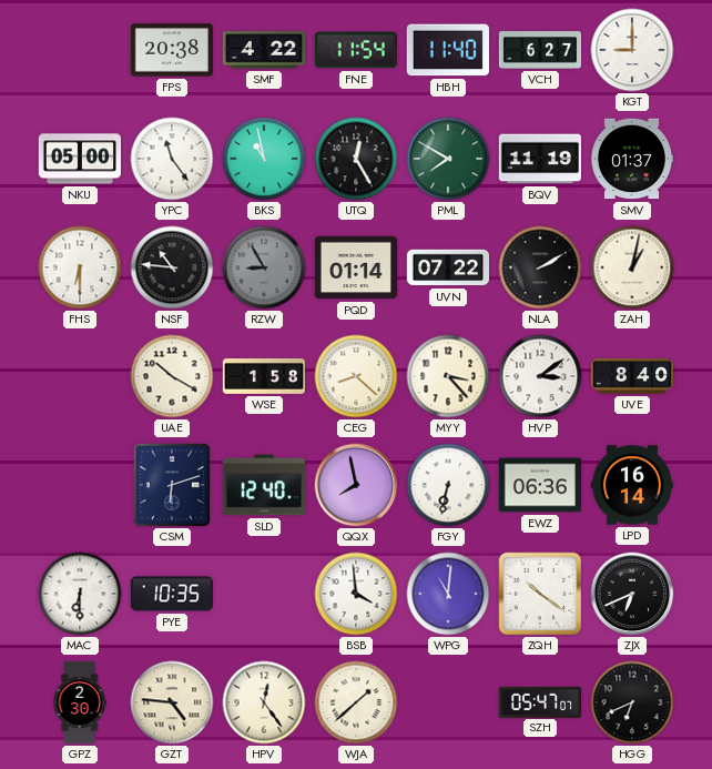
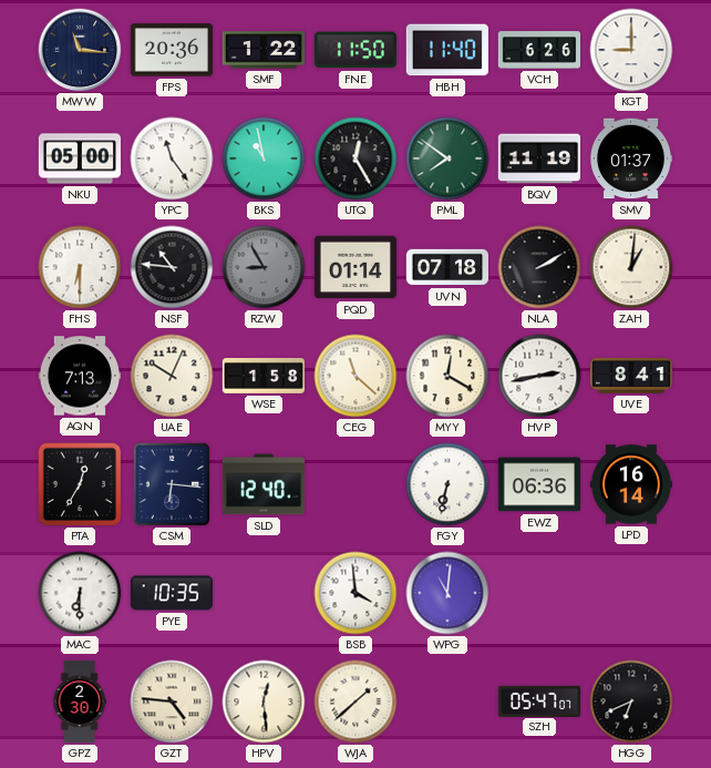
MWW: none -> 11:16 (80, 50)
FPS: 20:38 -> 20:36 (171, 50)
SMF: 4:22 -> 1:22 (264, 50)
FNE: 11:54 -> 11:50 (355, 50)
VCH: 6:27 -> 6:26 (538, 50)
PML: 7:50 -> 7:51 (447, 158)
UVN: 07:22 -> 07:18 (446, 267)
ZAH: 1:02 -> 1:01 (631, 267)
AQN: none -> 7:13 (79, 376)
UAE: 10:20 -> 10:04 (172, 376)
CEG: 8:22 -> 11:22 (355, 376)
MYY: 3:23 -> 12:20 (447, 376)
HVP: 3:09 -> 2:43 (539, 376)
UVE: 8:40 -> 8:41 (630, 376)
PTA: none -> 12:35 (80, 484)
CSM: 6:12 -> 6:16 (172, 484)
QQX: 7:58 -> none (356, 485)
ZQH: 10:21 -> none (540, 594)
ZJX: 6:41 -> none (632, 594)
HPV: 12:24 -> 12:29 (264, 702)
